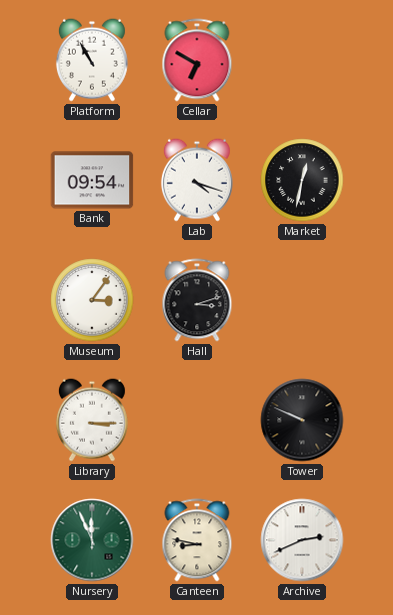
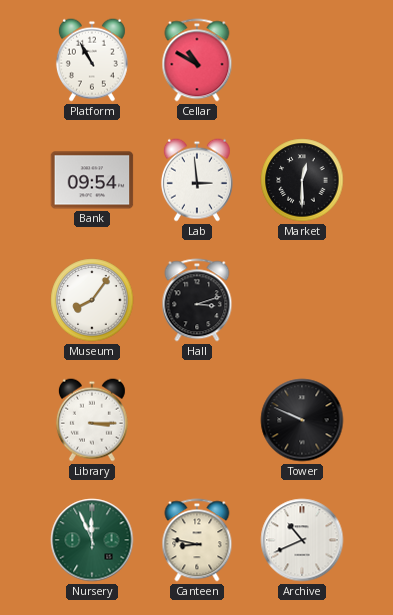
Cellar: 6:50 -> 10:50 (197, 60)
Lab: 4:18 -> 2:59 (197, 180)
Market: 12:32 -> 12:30 (302, 180)
Museum: 3:06 -> 8:06 (92, 300)
Archive: 2:41 -> 10:41 (302, 540)
